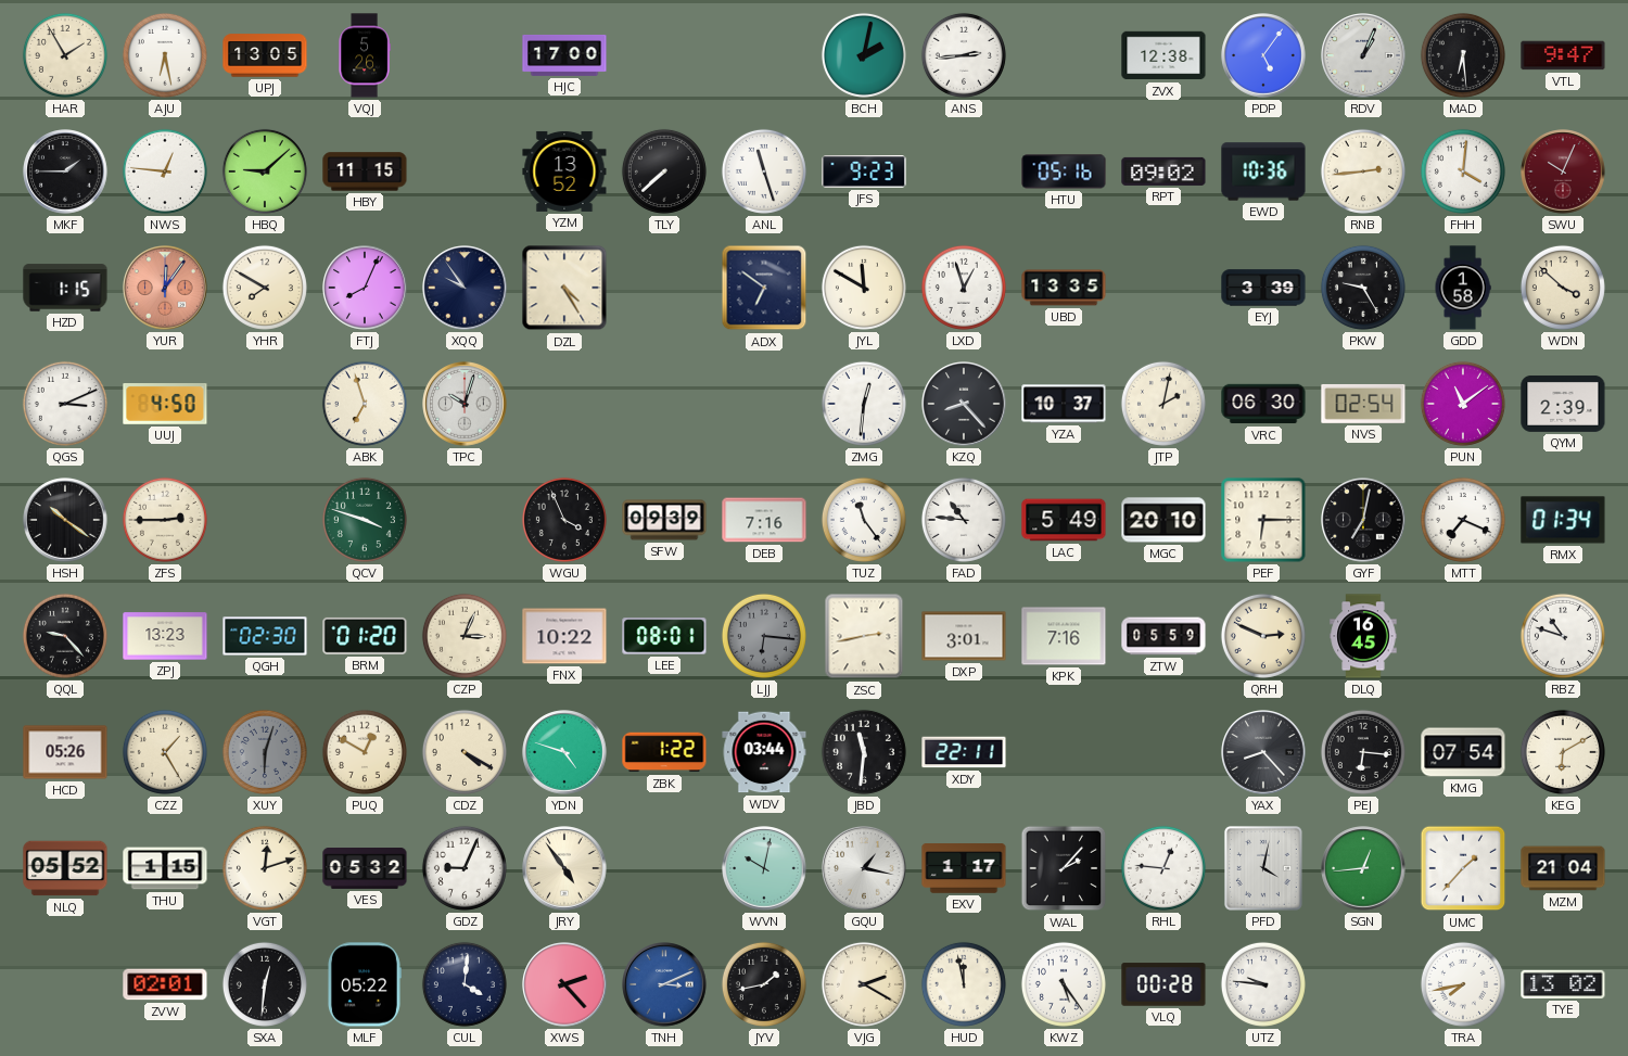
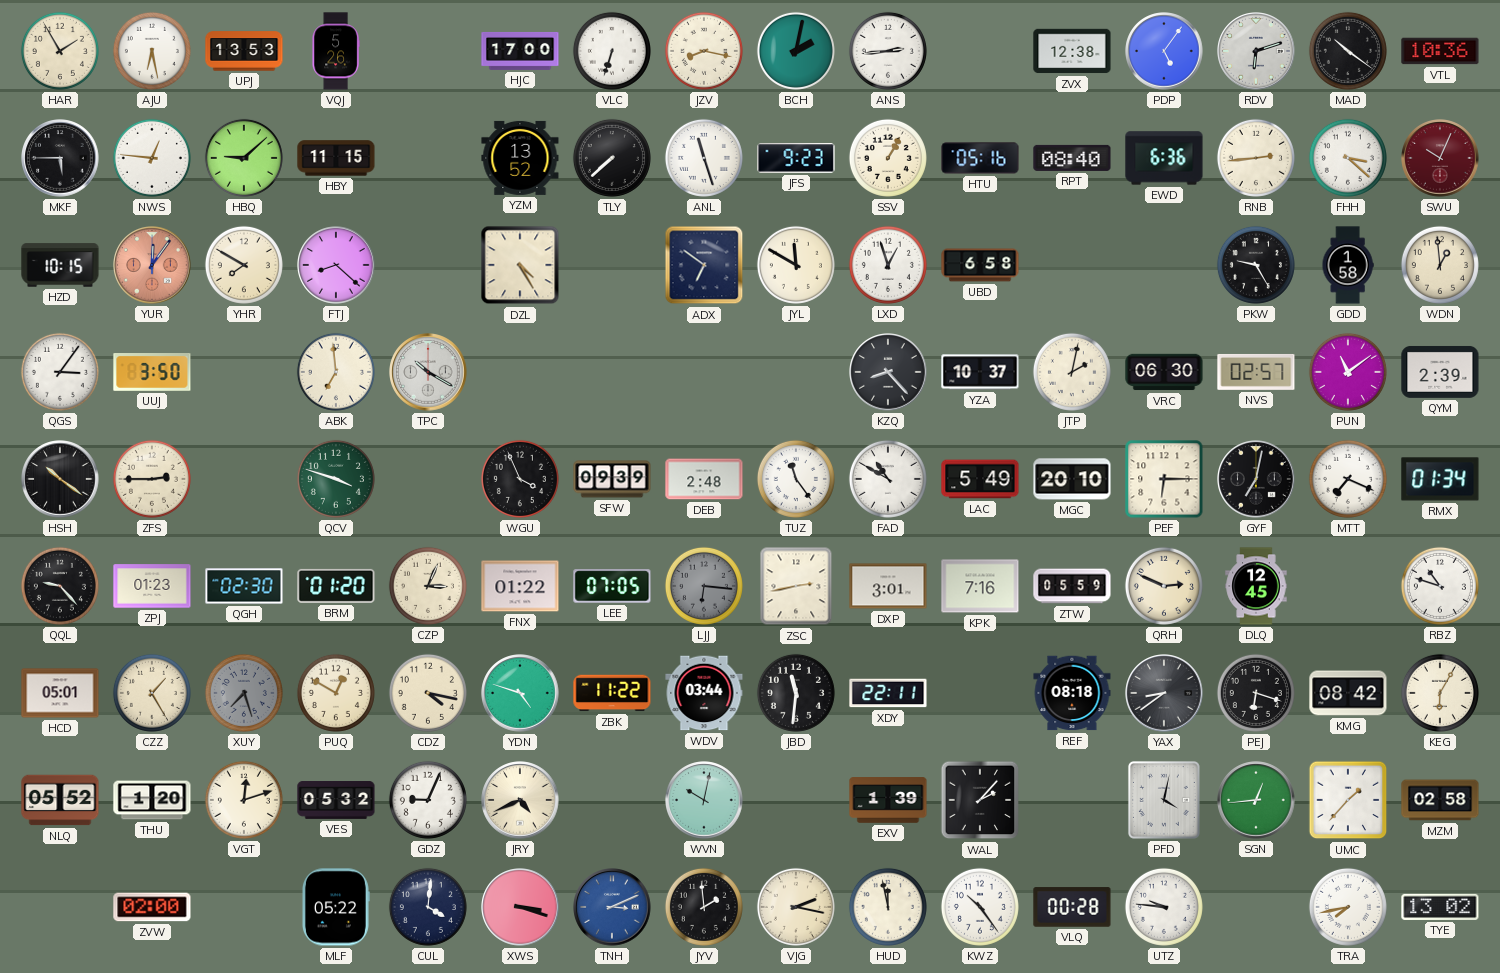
UPJ: 13:05 -> 13:53 (244, 51)
VLC: none -> 6:33 (612, 51)
JZV: none -> 8:17 (704, 51)
RDV: 1:04 -> 6:12 (1256, 51)
MAD: 6:29 -> 10:21 (1348, 51)
VTL: 9:47 -> 10:36 (1440, 51)
MKF: 1:45 -> 5:45 (60, 158)
SSV: none -> 1:05 (888, 158)
RPT: 09:02 -> 08:40 (1072, 158)
EWD: 10:36 -> 6:36 (1164, 158)
FHH: 4:01 -> 3:22 (1348, 158)
HZD: 1:15 -> 10:15 (60, 265)
FTJ: 8:04 -> 8:22 (336, 265)
XQQ: 9:54 -> none (465, 288)
UBD: 13:35 -> 6:58 (980, 265)
EYJ: 3:39 -> none (1263, 288)
WDN: 3:52 -> 12:59 (1440, 265)
QGS: 3:11 -> 3:06 (60, 372)
UUJ: 4:50 -> 3:50 (152, 373)
ABK: 6:57 -> 6:59 (336, 372)
TPC: 10:03 -> 10:20 (428, 372)
ZMG: 12:31 -> none (864, 404)
NVS: 02:54 -> 02:57 (1256, 372)
DEB: 7:16 -> 2:48 (704, 479)
FAD: 10:46 -> 10:50 (888, 479)
ZPJ: 13:23 -> 01:23 (152, 586)
FNX: 10:22 -> 01:22 (520, 586)
LEE: 08:01 -> 07:05 (612, 586)
DLQ: 16:45 -> 12:45 (1256, 586)
HCD: 05:26 -> 05:01 (60, 693)
XUY: 6:03 -> 7:27 (244, 693)
CDZ: 4:20 -> 4:17 (428, 693)
ZBK: 1:22 -> 11:22 (612, 693)
REF: none -> 08:18 (1072, 693)
YAX: 8:23 -> 8:39 (1164, 693)
PEJ: 6:16 -> 6:18 (1256, 693)
KMG: 07:54 -> 08:42 (1348, 693)
KEG: 6:10 -> 6:05 (1440, 693)
THU: 1:15 -> 1:20 (152, 800)
JRY: 4:54 -> 4:41 (520, 800)
GQU: 1:17 -> none (864, 868)
EXV: 1:17 -> 1:39 (888, 800)
RHL: 12:46 -> none (1163, 868)
MZM: 21:04 -> 02:58 (1440, 800)
ZVW: 02:01 -> 02:00 (152, 907)
SXA: 12:31 -> none (265, 984)
XWS: 2:23 -> 3:18 (520, 907)
JYV: 1:43 -> 1:59 (704, 907)
VJG: 2:20 -> 2:17 (796, 907)
KWZ: 5:24 -> 10:24 (980, 907)
